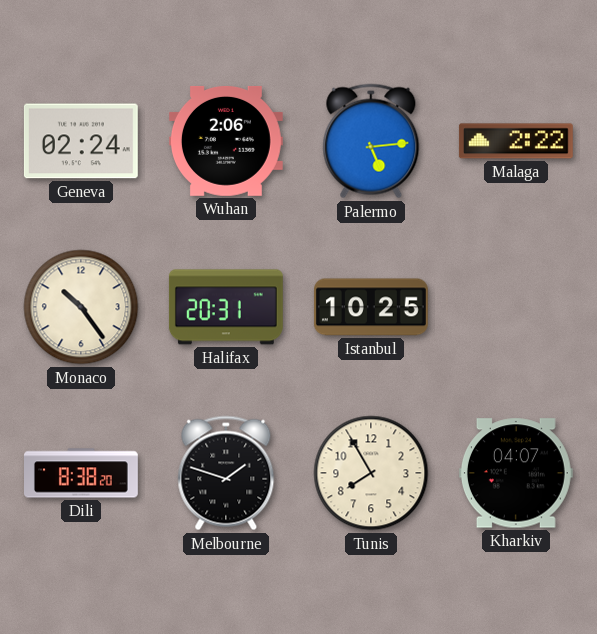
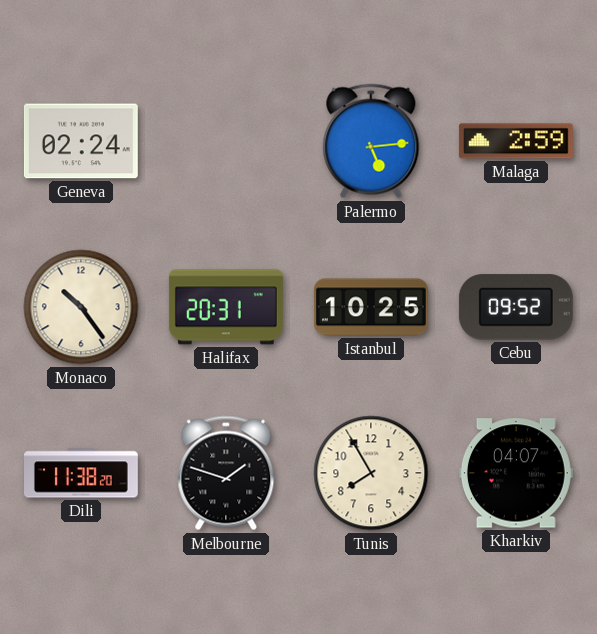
Wuhan: 2:06 -> none (226, 141)
Malaga: 2:22 -> 2:59 (516, 141)
Cebu: none -> 09:52 (516, 307)
Dili: 8:38 -> 11:38 (82, 473)
